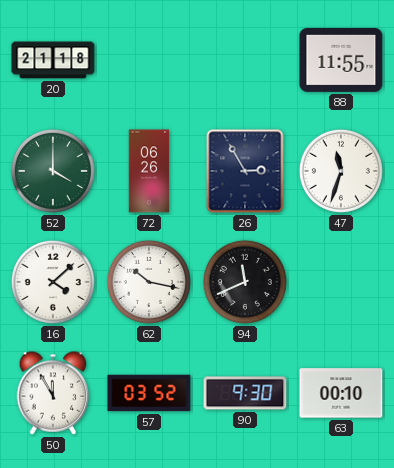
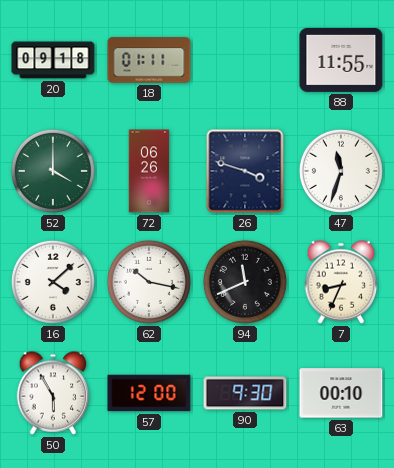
20: 21:18 -> 09:18 (53, 60)
18: none -> 01:11 (149, 60)
26: 2:55 -> 3:48 (245, 171)
7: none -> 8:34 (341, 282)
50: 11:55 -> 5:55 (53, 393)
57: 03:52 -> 12:00 (149, 393)
